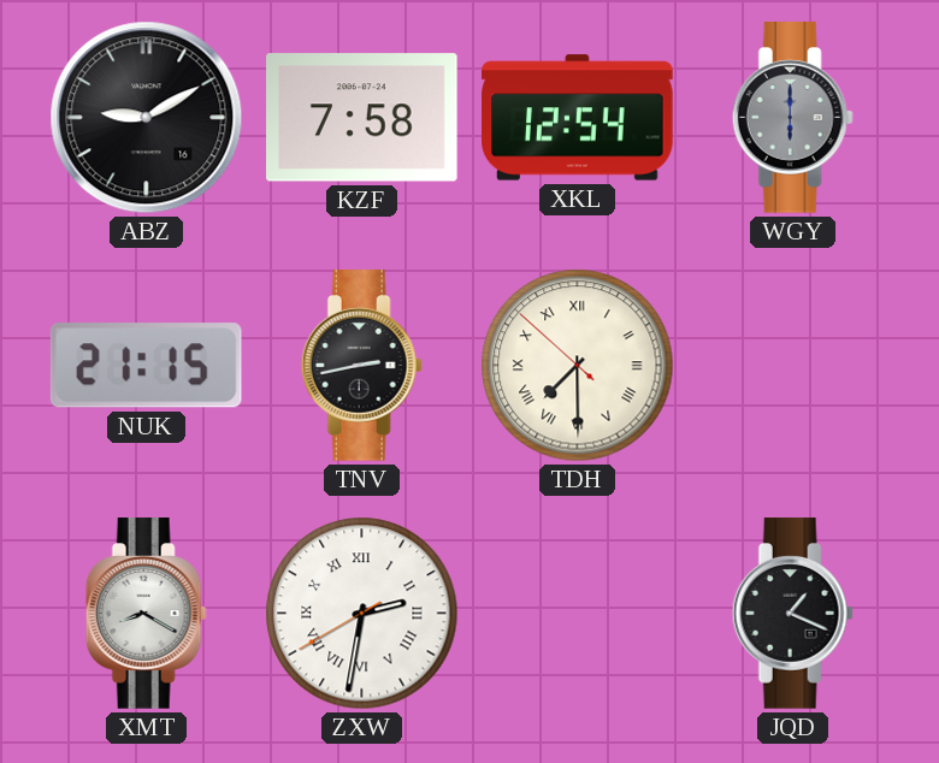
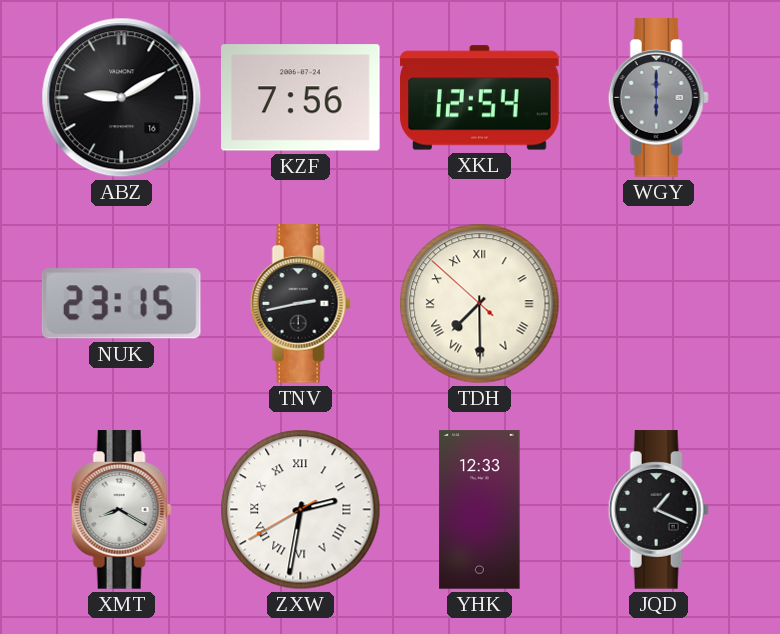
KZF: 7:58 -> 7:56 (301, 98)
NUK: 21:15 -> 23:15 (121, 304)
YHK: none -> 12:33 (480, 510)
